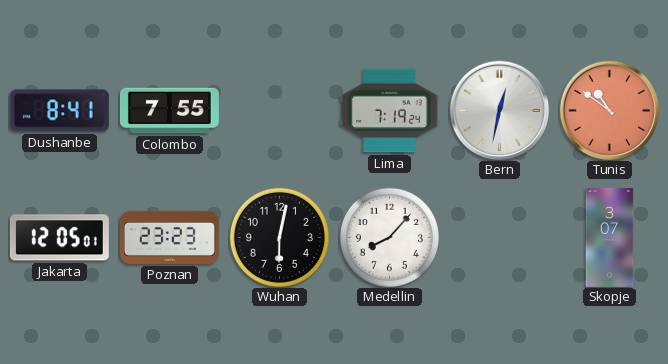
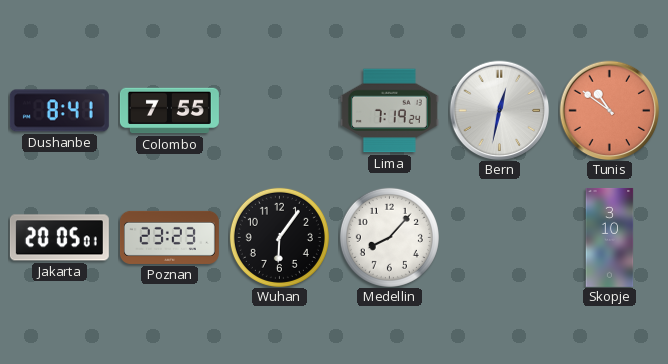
Jakarta: 12:05 -> 20:05 (59, 238)
Wuhan: 6:02 -> 6:06 (279, 237)
Skopje: 3:07 -> 3:10 (610, 237)
